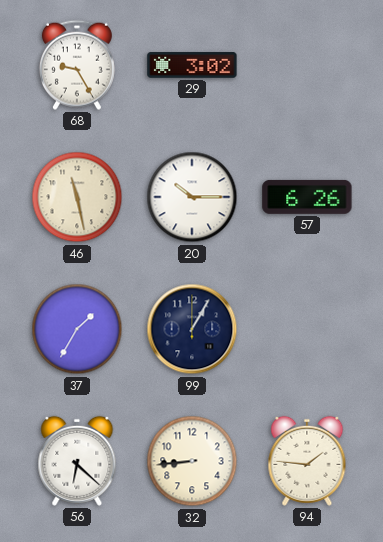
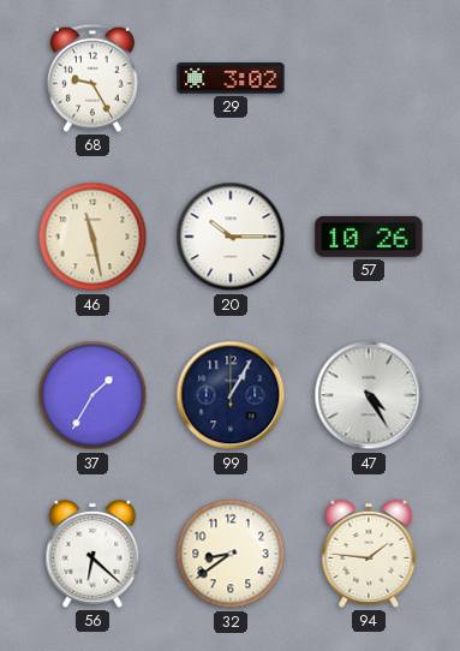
57: 6:26 -> 10:26 (369, 237)
47: none -> 4:25 (369, 395)
32: 8:44 -> 8:39 (231, 554)
